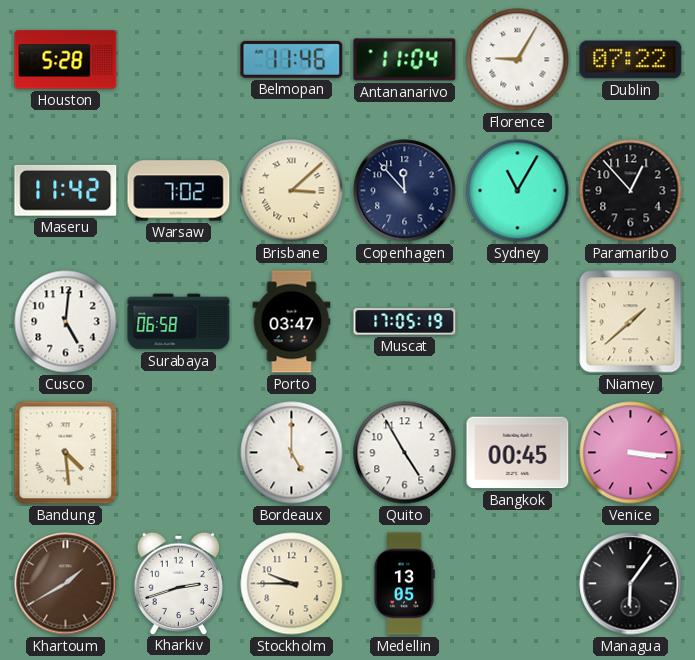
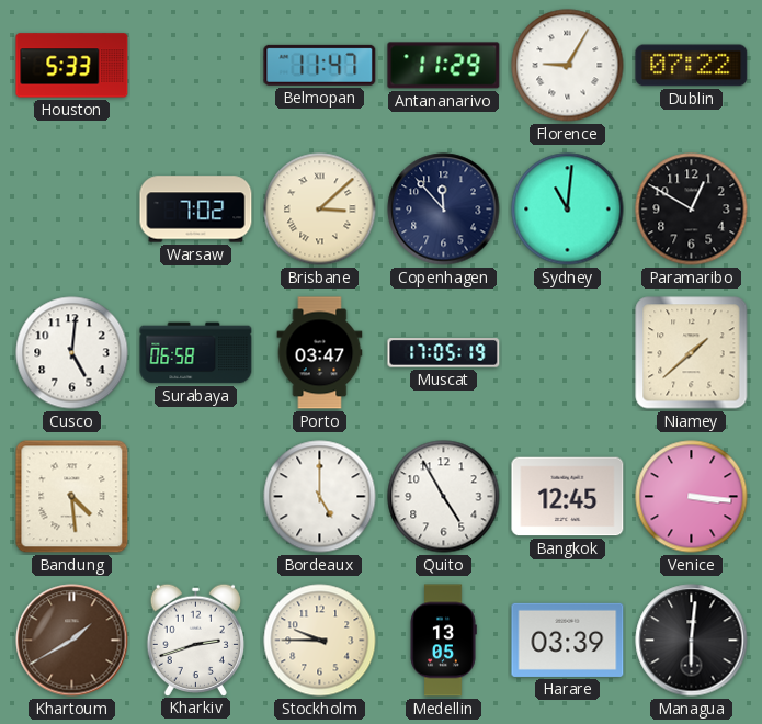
Houston: 5:28 -> 5:33 (72, 66)
Belmopan: 11:46 -> 11:47 (320, 65)
Antananarivo: 11:04 -> 11:29 (444, 66)
Maseru: 11:42 -> none (66, 190)
Sydney: 11:05 -> 11:01 (568, 210)
Paramaribo: 12:53 -> 12:50 (692, 210)
Bangkok: 00:45 -> 12:45 (568, 497)
Harare: none -> 03:39 (568, 640)
Managua: 6:06 -> 6:01 (692, 641)
